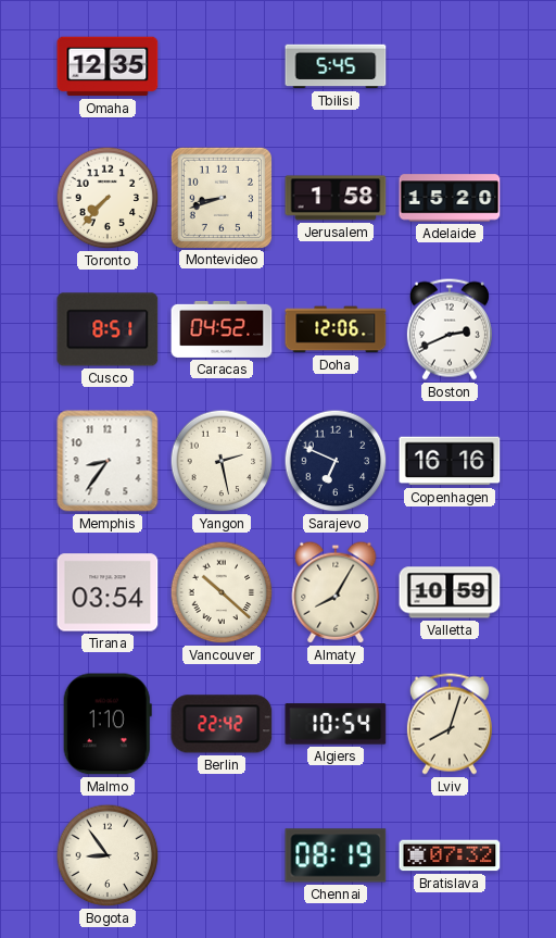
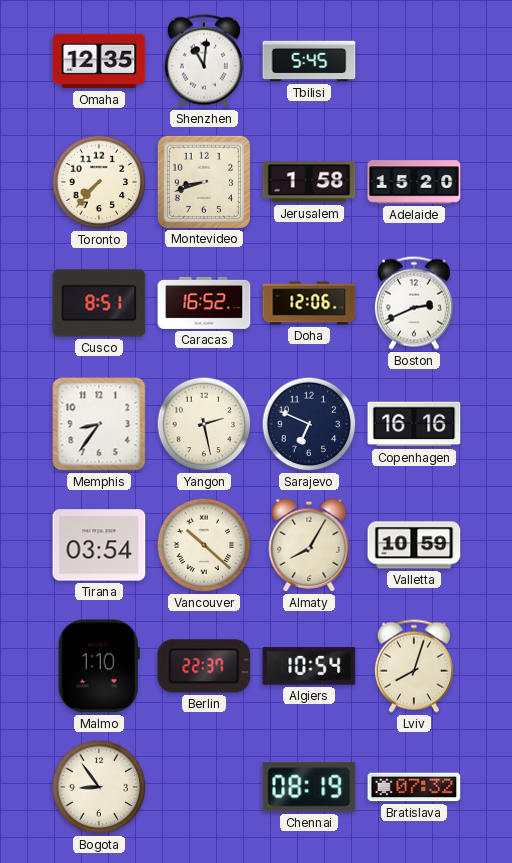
Shenzhen: none -> 11:01 (204, 61)
Caracas: 04:52 -> 16:52 (204, 303)
Berlin: 22:42 -> 22:37 (204, 666)
